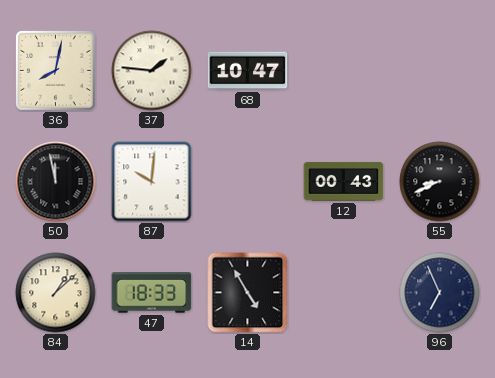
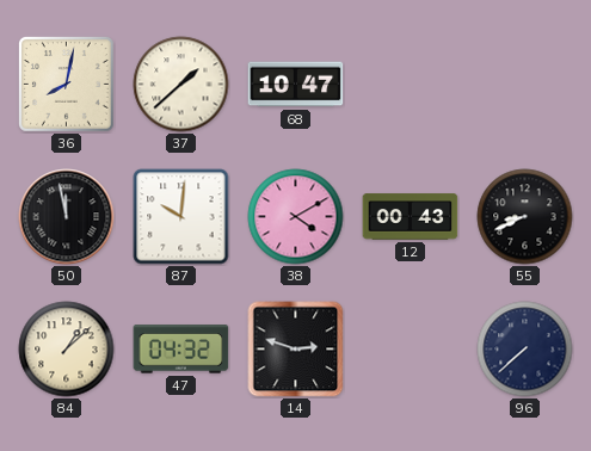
37: 1:46 -> 1:38 (181, 85)
38: none -> 4:10 (296, 217)
47: 18:33 -> 04:32 (181, 350)
14: 4:55 -> 2:48 (296, 350)
96: 6:56 -> 7:38 (525, 350)
